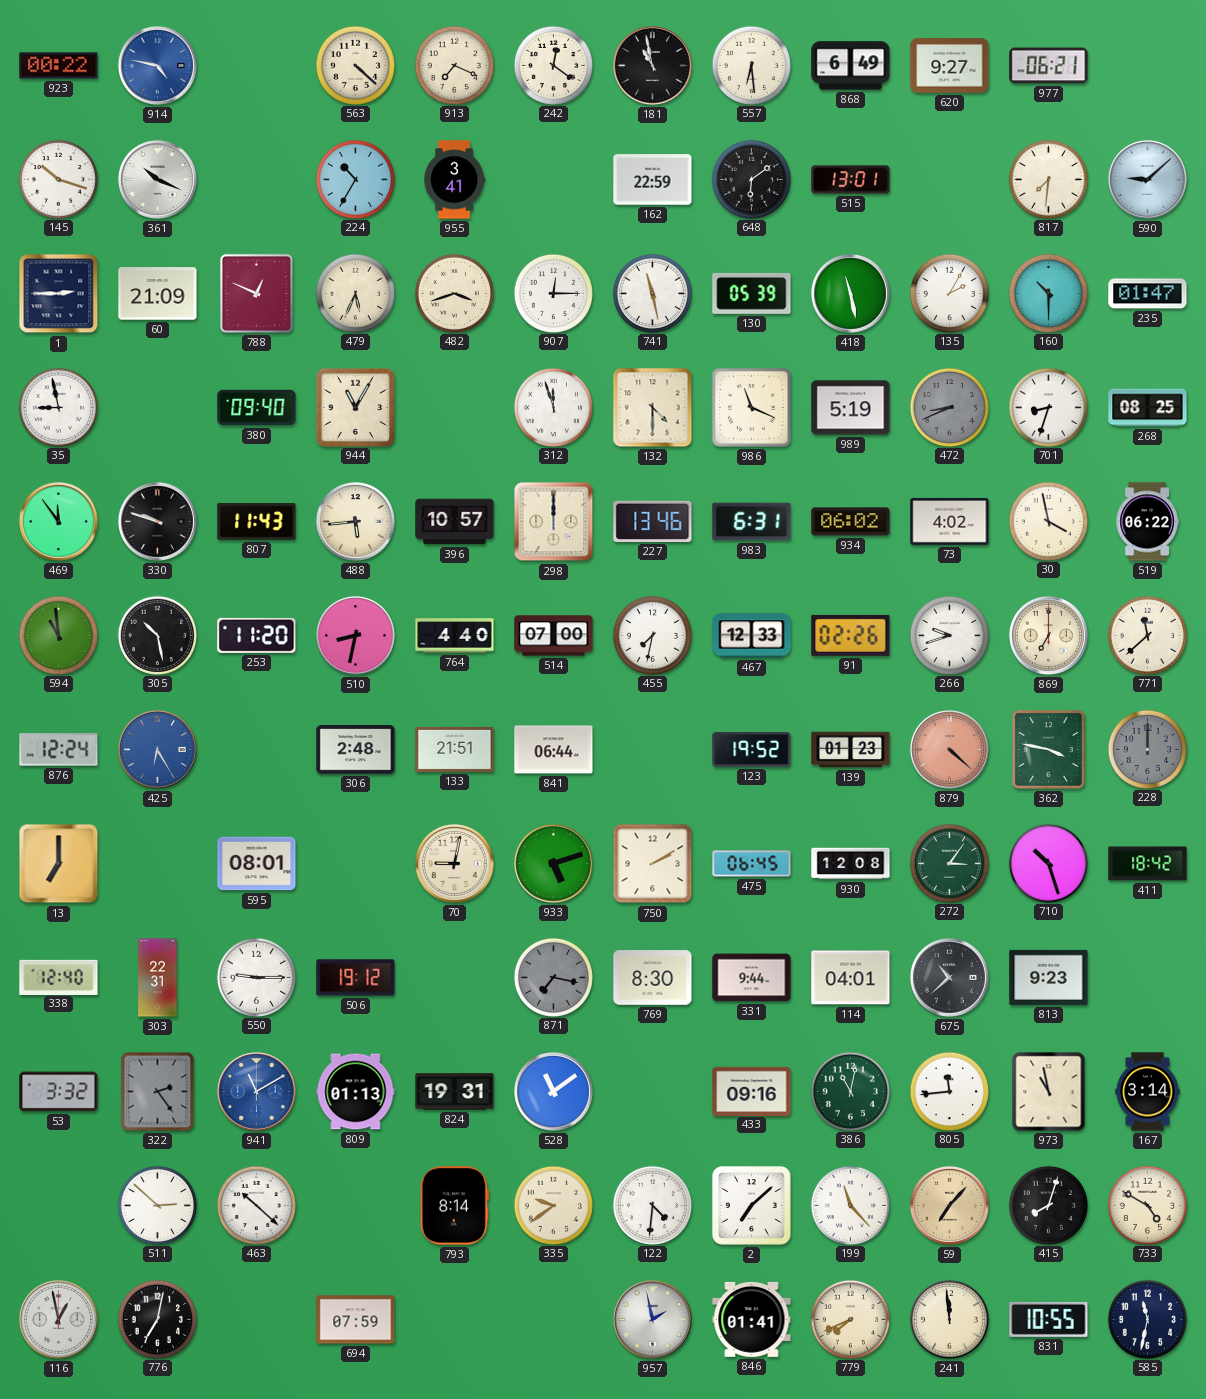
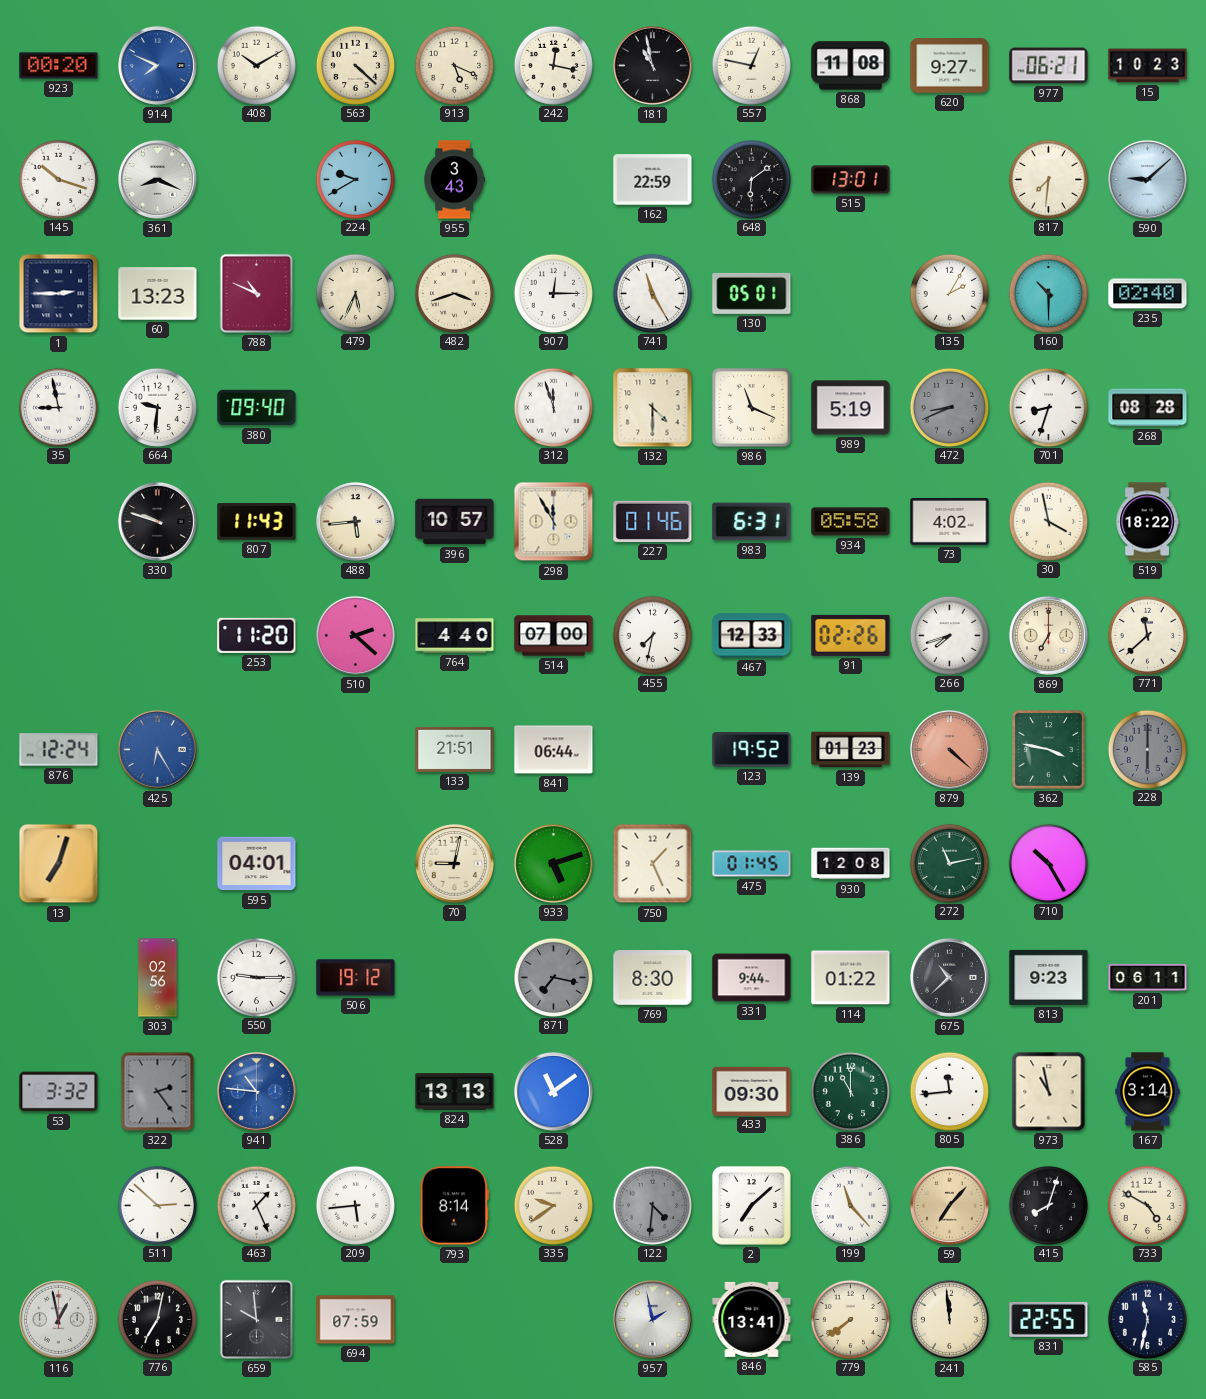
923: 00:22 -> 00:20 (59, 66)
914: 4:47 -> 7:49 (157, 65)
408: none -> 10:10 (256, 65)
913: 7:19 -> 5:19 (454, 65)
242: 12:21 -> 12:17 (553, 65)
557: 6:29 -> 12:47 (751, 65)
868: 6:49 -> 11:08 (851, 66)
15: none -> 10:23 (1148, 66)
361: 10:19 -> 8:19 (157, 179)
224: 10:35 -> 9:40 (355, 179)
955: 3:41 -> 3:43 (454, 180)
60: 21:09 -> 13:23 (158, 294)
788: 12:49 -> 10:49 (256, 293)
741: 11:28 -> 11:25 (652, 293)
130: 05:39 -> 05:01 (752, 293)
418: 11:28 -> none (850, 293)
235: 01:47 -> 02:40 (1148, 294)
664: none -> 9:31 (157, 407)
944: 11:05 -> none (355, 407)
268: 08:25 -> 08:28 (1148, 408)
469: 11:54 -> none (58, 521)
298: 12:00 -> 11:55 (554, 522)
227: 13:46 -> 01:46 (653, 521)
934: 06:02 -> 05:58 (851, 522)
519: 06:22 -> 18:22 (1147, 522)
594: 10:59 -> none (58, 635)
305: 10:28 -> none (157, 635)
510: 8:32 -> 2:22 (355, 635)
266: 9:42 -> 7:42 (949, 635)
306: 2:48 -> none (356, 750)
228: 12:00 -> 6:00 (1147, 749)
13: 7:00 -> 7:03 (59, 864)
595: 08:01 -> 04:01 (257, 864)
750: 2:10 -> 1:26 (653, 864)
475: 06:45 -> 01:45 (752, 864)
272: 3:06 -> 11:13 (949, 863)
710: 10:27 -> 10:25 (1048, 863)
411: 18:42 -> none (1148, 864)
338: 12:40 -> none (59, 977)
303: 22:31 -> 02:56 (158, 978)
114: 04:01 -> 01:22 (851, 978)
201: none -> 06:11 (1148, 977)
941: 11:10 -> 10:46 (256, 1091)
809: 01:13 -> none (356, 1092)
824: 19:31 -> 13:13 (455, 1092)
433: 09:16 -> 09:30 (752, 1091)
386: 11:02 -> 11:00 (850, 1091)
463: 10:22 -> 1:26 (256, 1205)
209: none -> 5:44 (355, 1205)
122 dial: white -> grey (652, 1205)
659: none -> 9:59 (256, 1319)
846: 01:41 -> 13:41 (752, 1319)
779: 7:41 -> 7:39 (850, 1319)
831: 10:55 -> 22:55 (1049, 1319)
